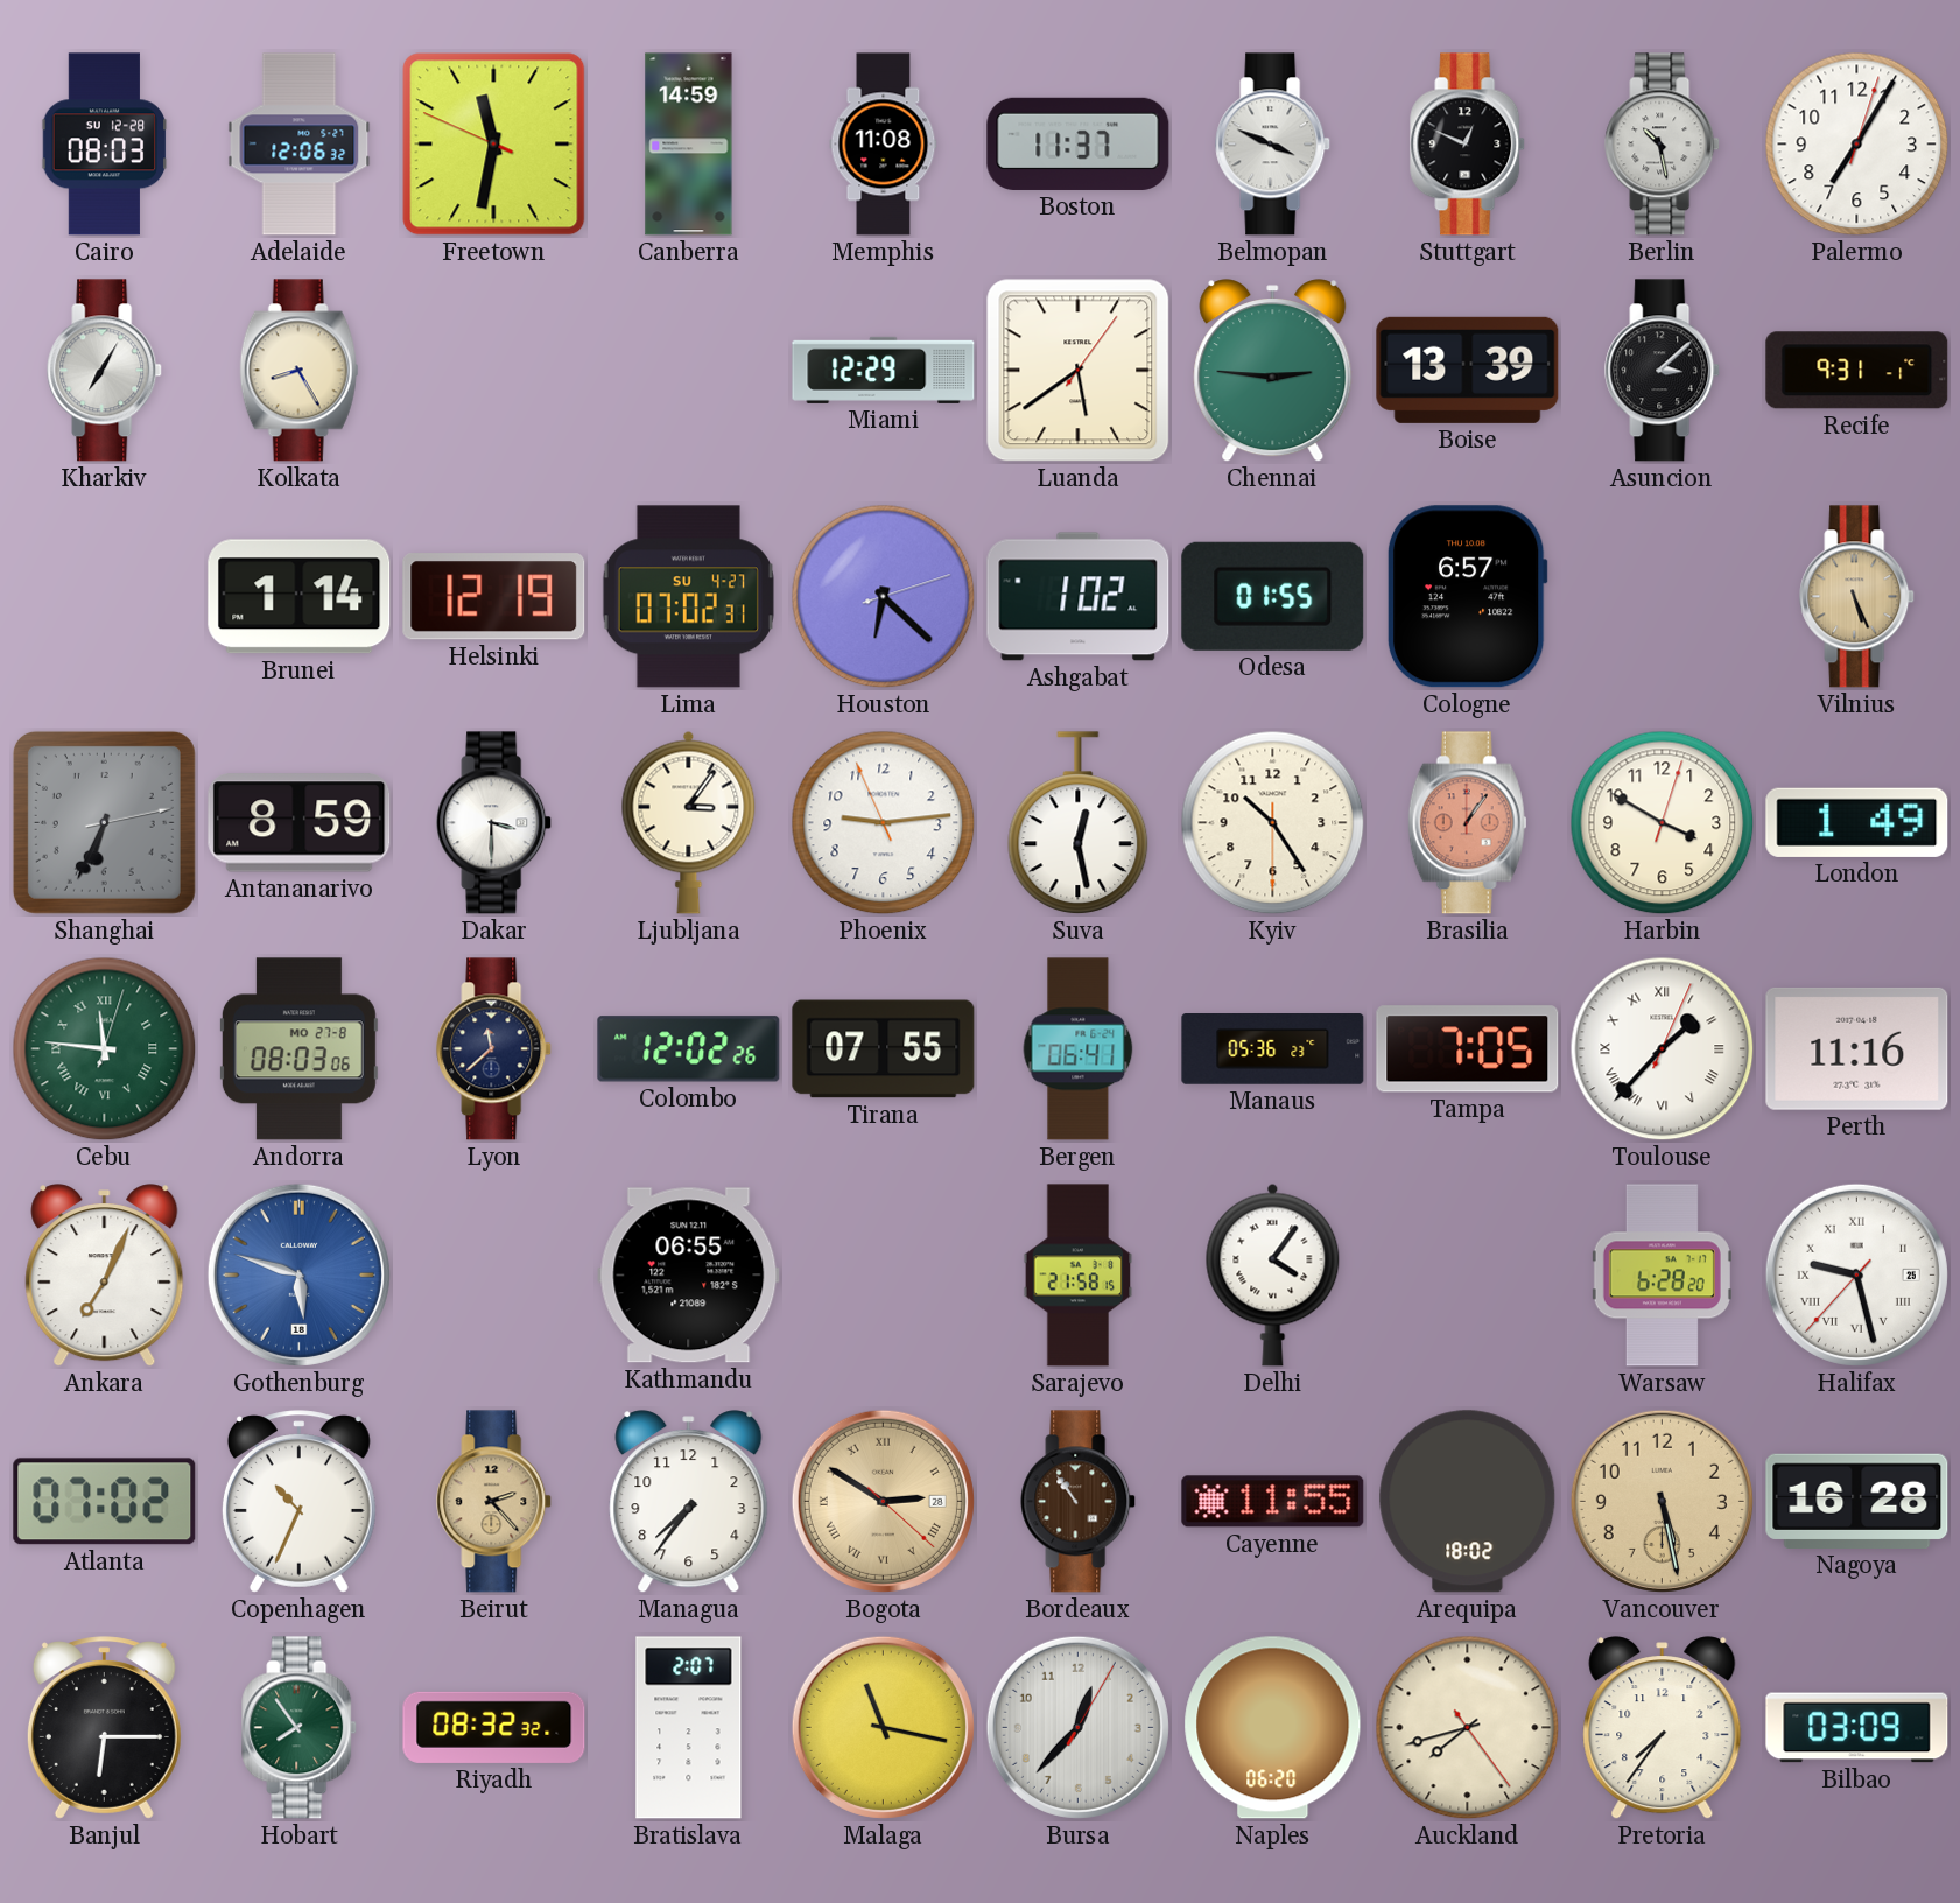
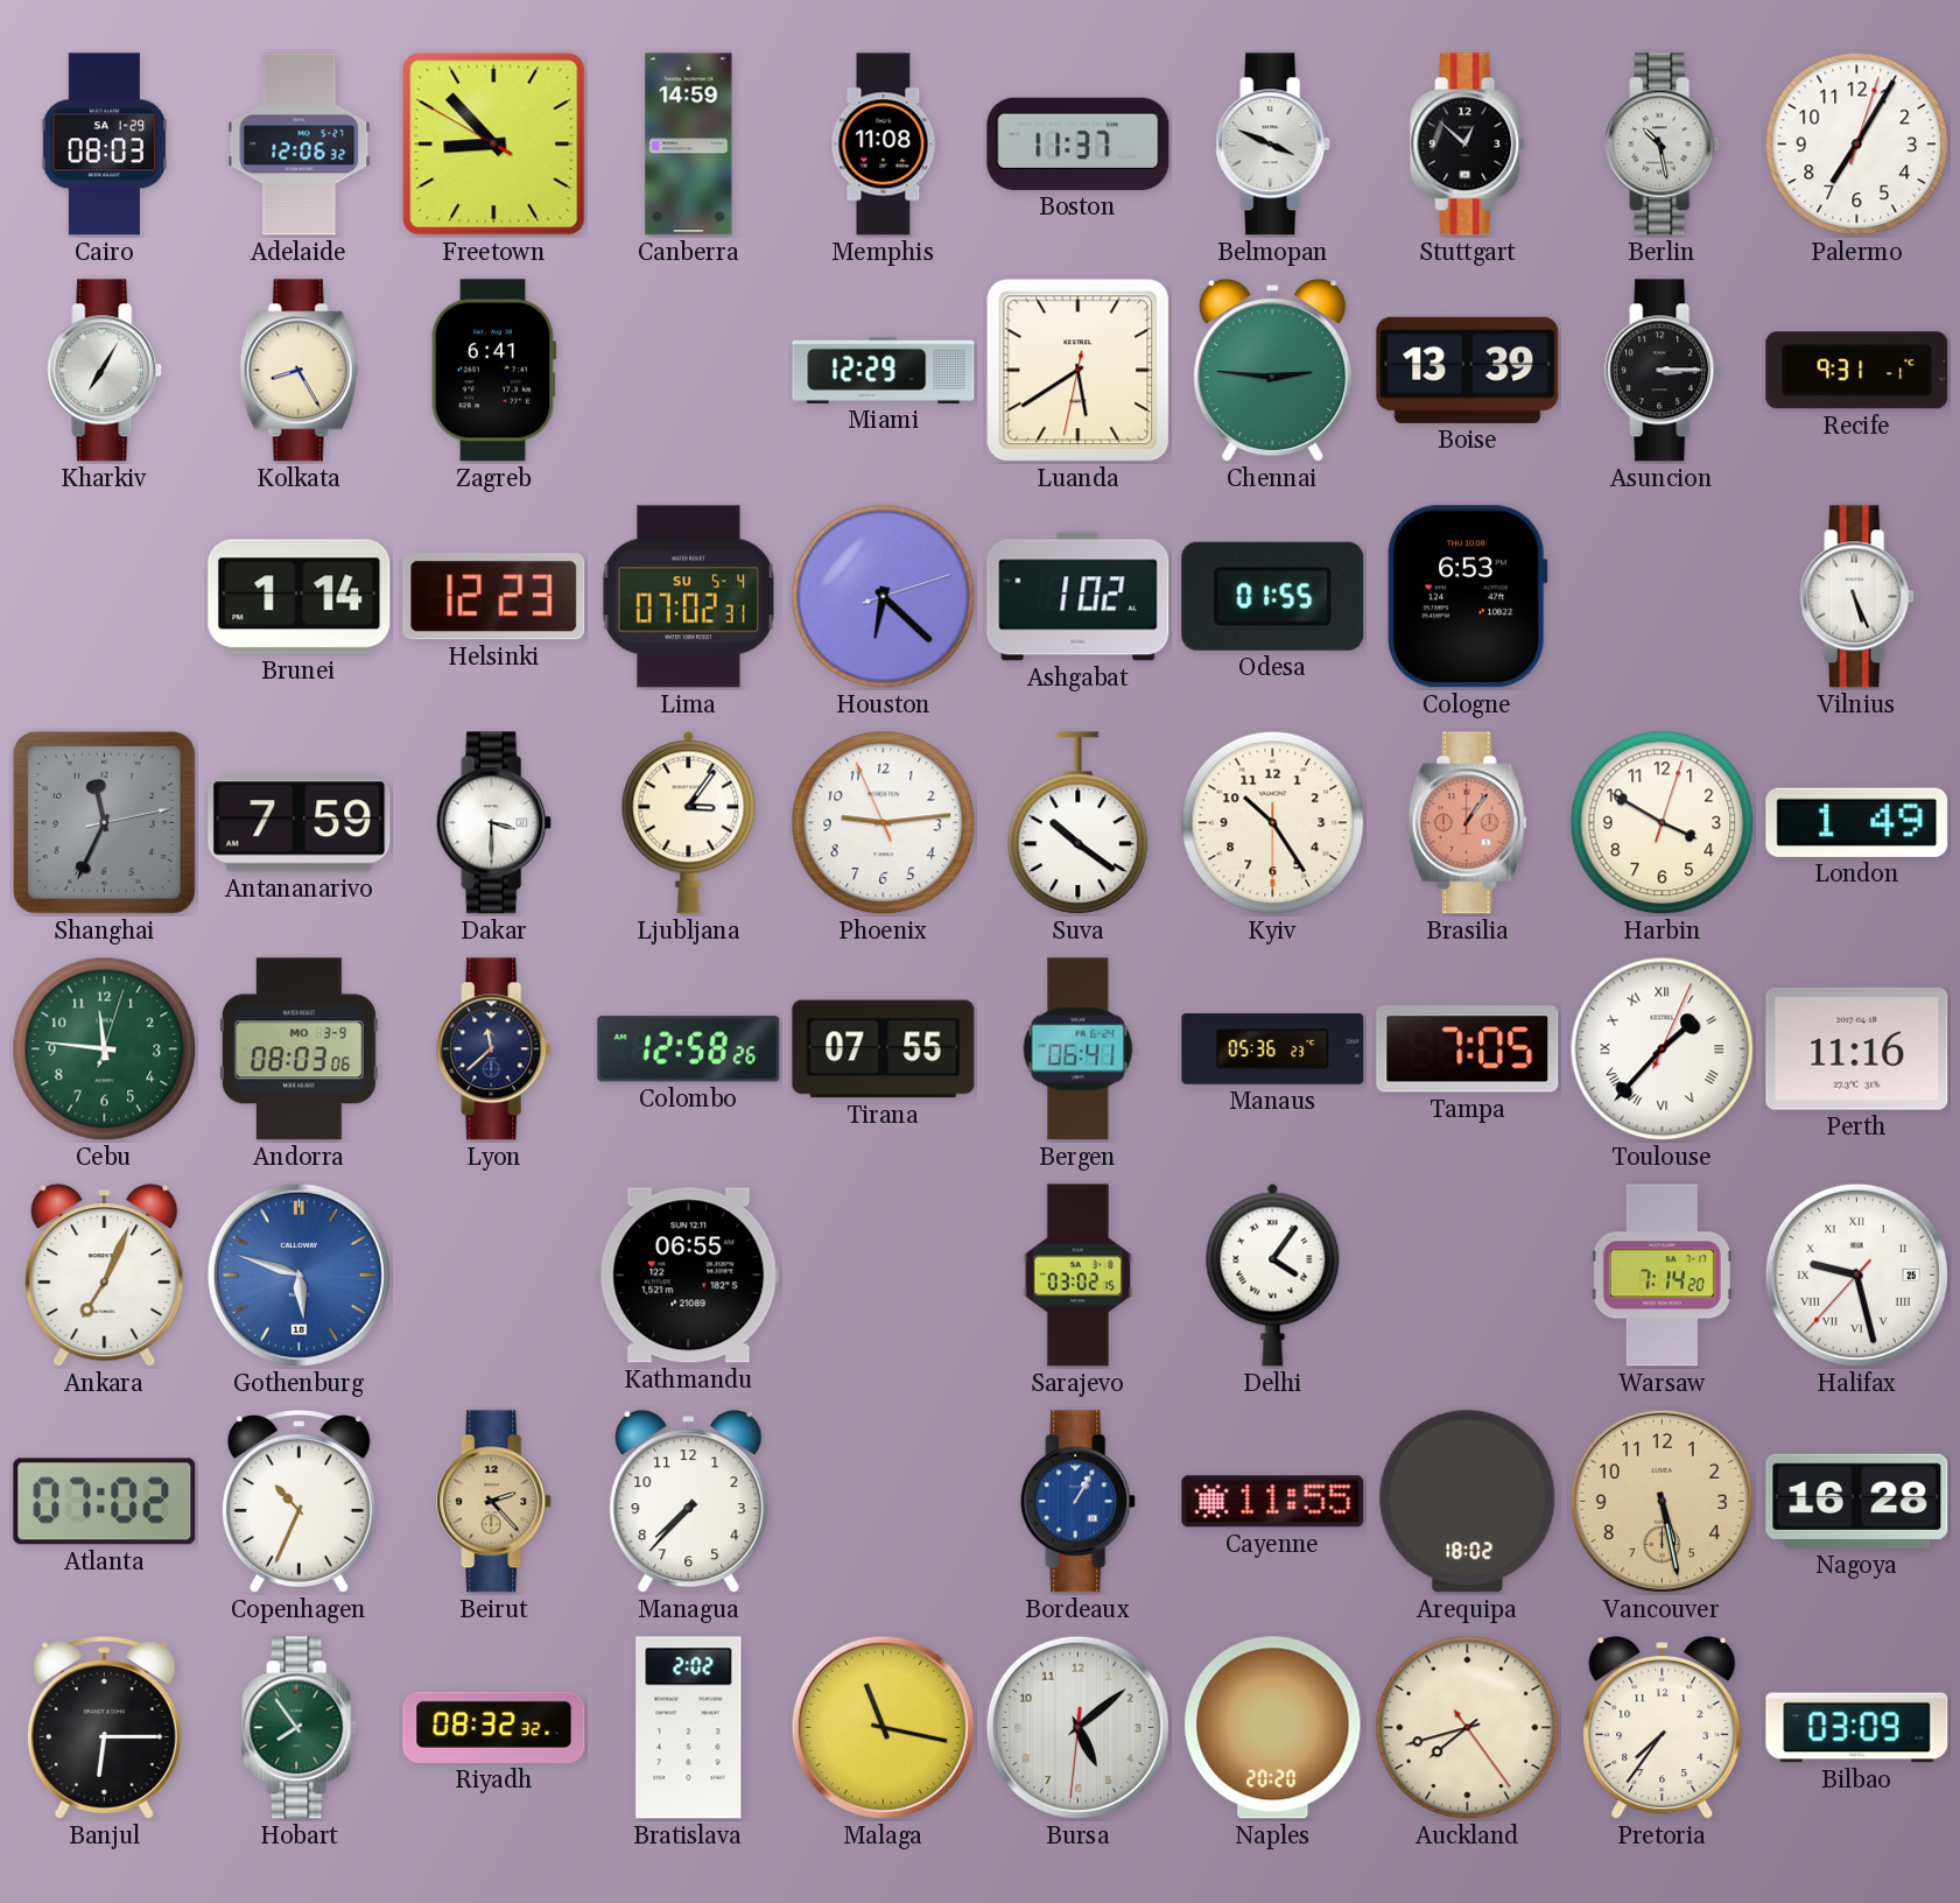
Cairo date: SU 12-28 -> SA 1-29 (105, 145)
Freetown: 11:31 -> 8:52 (494, 145)
Stuttgart: 12:49 -> 12:52 (1468, 145)
Zagreb: none -> 6:41 (493, 371)
Luanda: 5:39:06 -> 5:39:32 (1079, 371)
Asuncion: 3:08 -> 3:15 (1663, 371)
Helsinki: 12:19 -> 12:23 (494, 597)
Lima date: SU 4-27 -> SU 5-4 (688, 597)
Cologne: 6:57 -> 6:53 (1467, 597)
Vilnius dial: champagne -> white (1857, 597)
Shanghai: 6:34 -> 11:34 (104, 822)
Antananarivo: 8:59 -> 7:59 (300, 823)
Suva: 12:28 -> 10:21 (1079, 823)
Cebu numerals: Roman -> Arabic (105, 1049)
Andorra date: MO 27-8 -> MO 3-9 (298, 1049)
Colombo: 12:02 -> 12:58 (689, 1049)
Sarajevo: 21:58 -> 03:02 (1079, 1276)
Warsaw: 6:28 -> 7:14 (1662, 1276)
Managua: 7:36 -> 7:37 (689, 1502)
Bogota: 2:50 -> none (883, 1501)
Bordeaux: 10:54 -> 1:05 (1079, 1502)
Bordeaux dial: brown -> blue (1079, 1502)
Bratislava: 2:07 -> 2:02 (689, 1728)
Bursa: 12:37 -> 5:08 (1077, 1727)
Naples: 06:20 -> 20:20 (1273, 1728)
